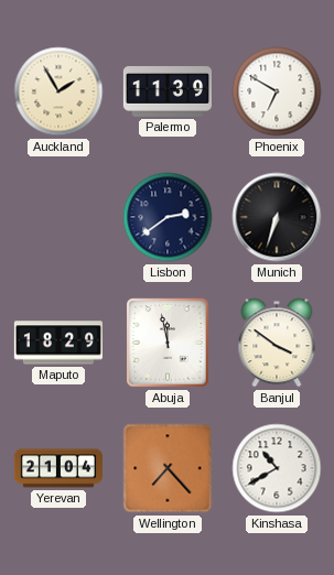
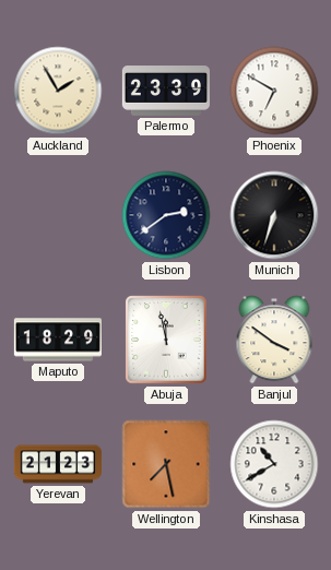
Palermo: 11:39 -> 23:39 (166, 92)
Yerevan: 21:04 -> 21:23 (58, 464)
Wellington: 7:23 -> 7:28 (166, 464)
